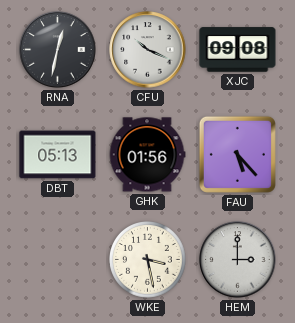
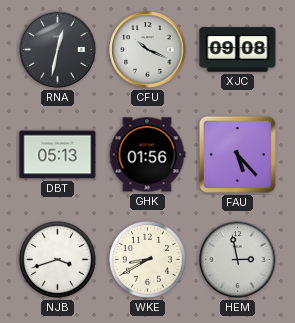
NJB: none -> 3:42 (58, 260)
WKE: 3:28 -> 8:40 (148, 260)
HEM: 3:00 -> 2:58 (238, 260)
